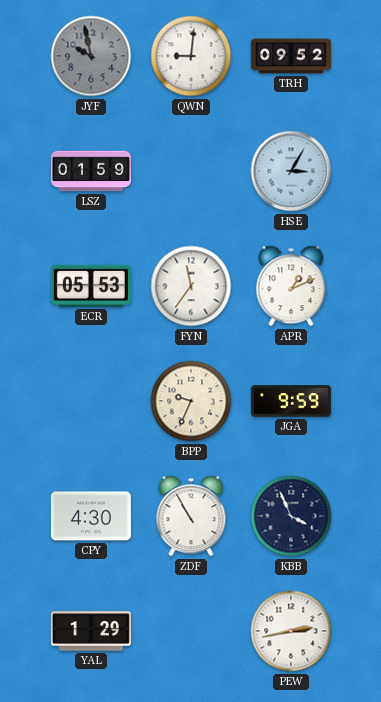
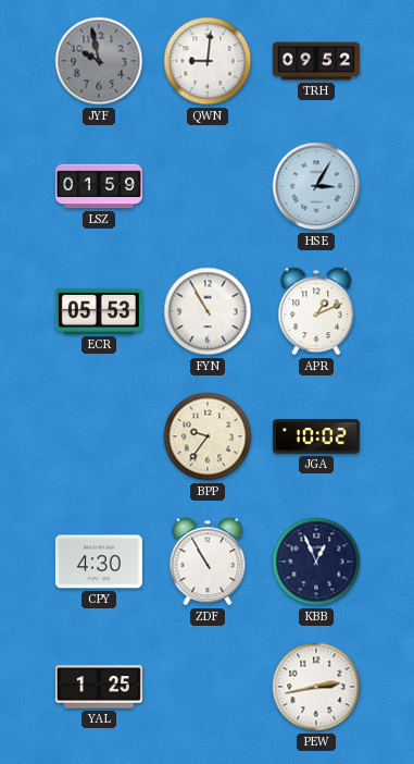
FYN: 11:36 -> 10:55 (208, 311)
BPP: 9:34 -> 9:36 (208, 436)
JGA: 9:59 -> 10:02 (316, 436)
KBB: 3:56 -> 12:56 (316, 562)
YAL: 1:29 -> 1:25 (99, 687)
